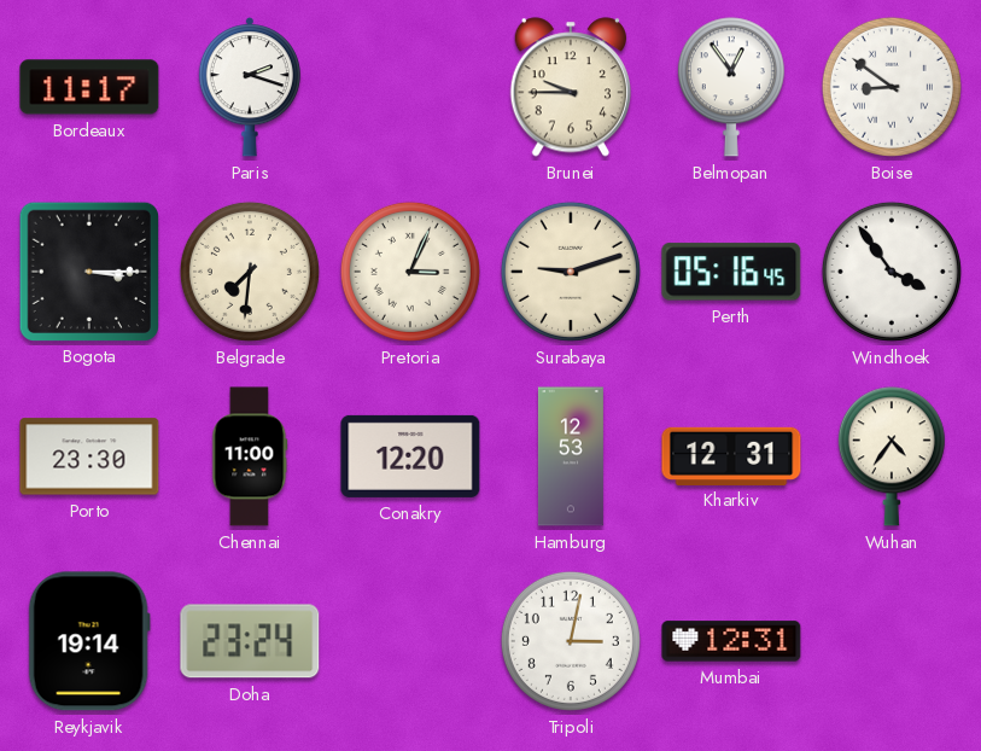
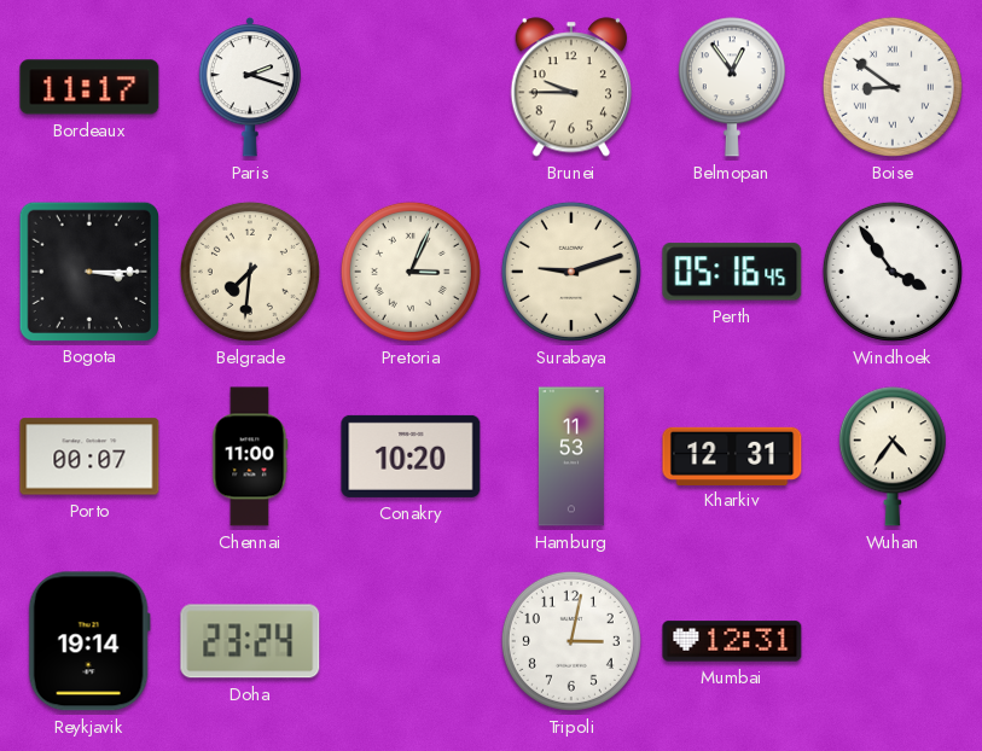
Porto: 23:30 -> 00:07 (89, 456)
Conakry: 12:20 -> 10:20 (411, 456)
Hamburg: 12:53 -> 11:53 (571, 456)
